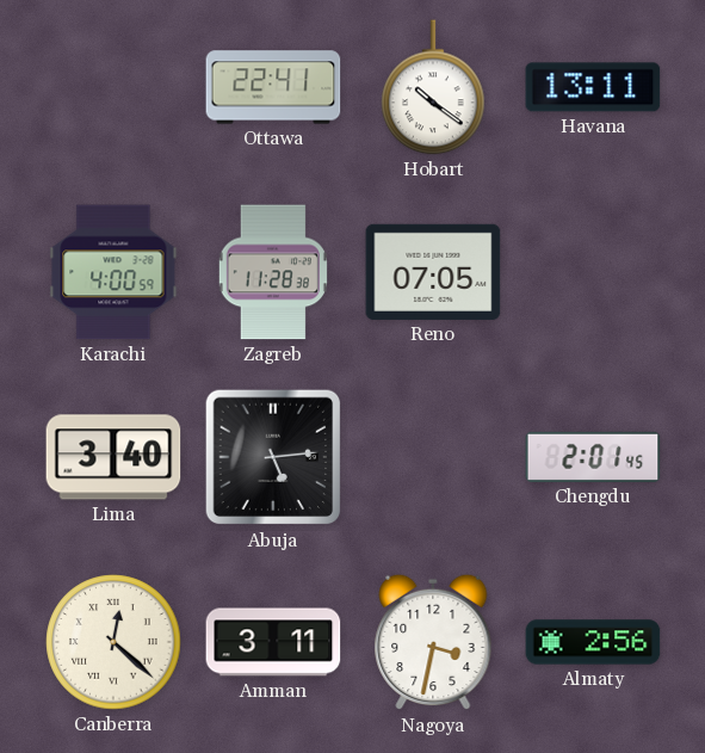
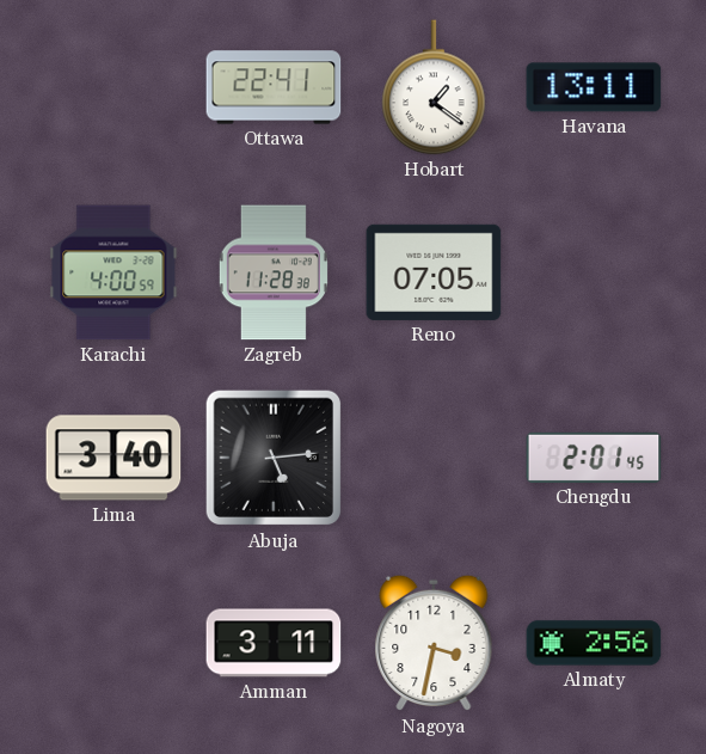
Hobart: 10:21 -> 1:21 (434, 87)
Canberra: 12:22 -> none (113, 642)
